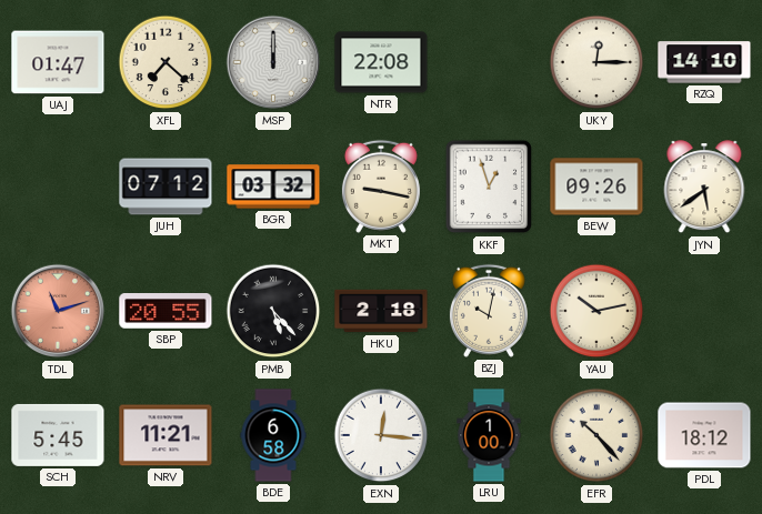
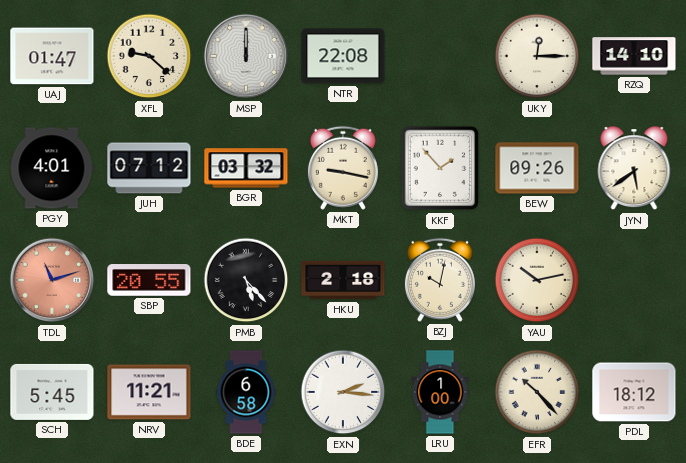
XFL: 7:22 -> 9:22 (149, 56)
PGY: none -> 4:01 (52, 168)
KKF: 12:57 -> 1:53 (440, 168)
EXN: 12:16 -> 2:16 (343, 392)
